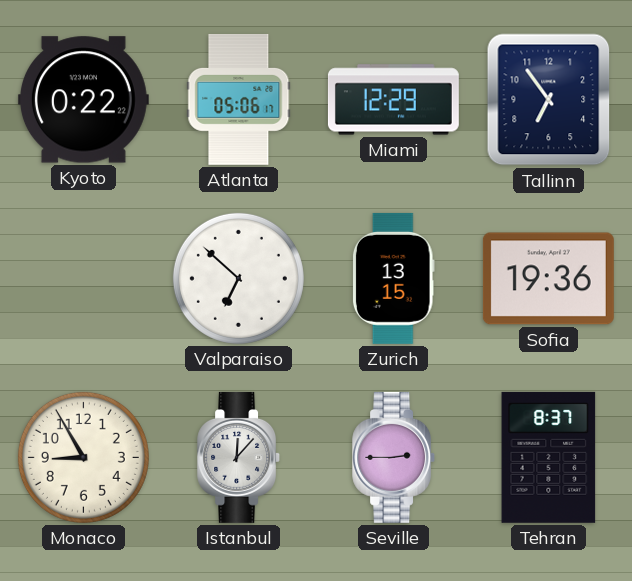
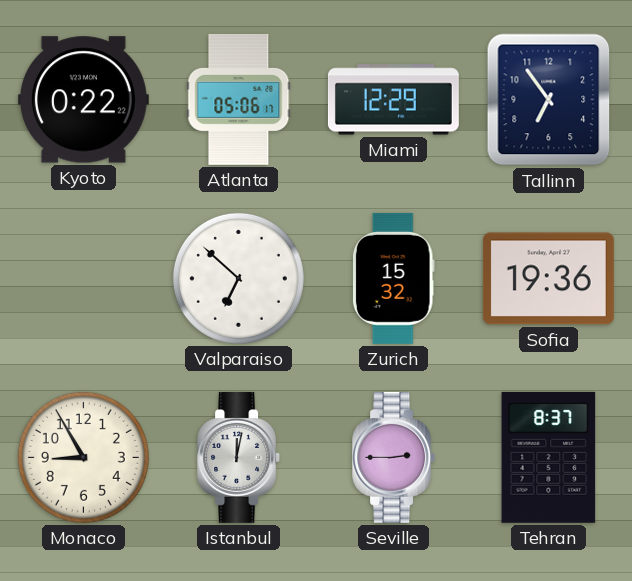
Zurich: 13:15 -> 15:32 (393, 278)
Istanbul: 12:07 -> 12:02 (239, 457)
